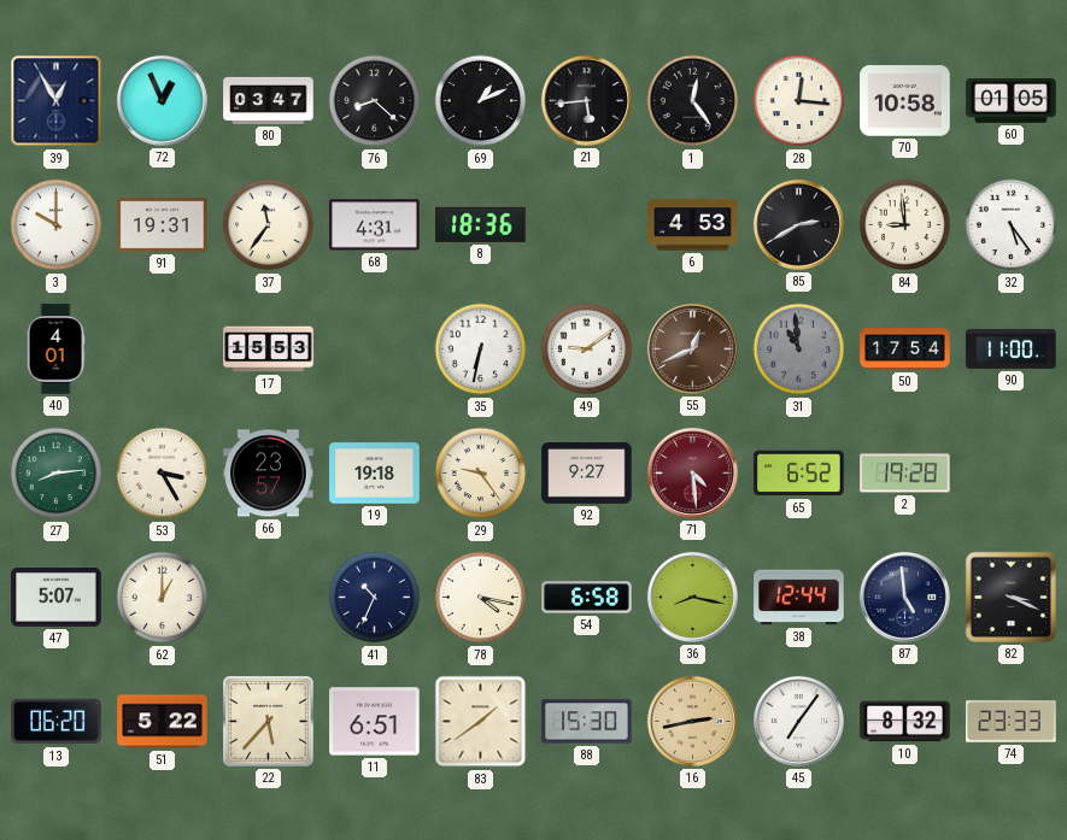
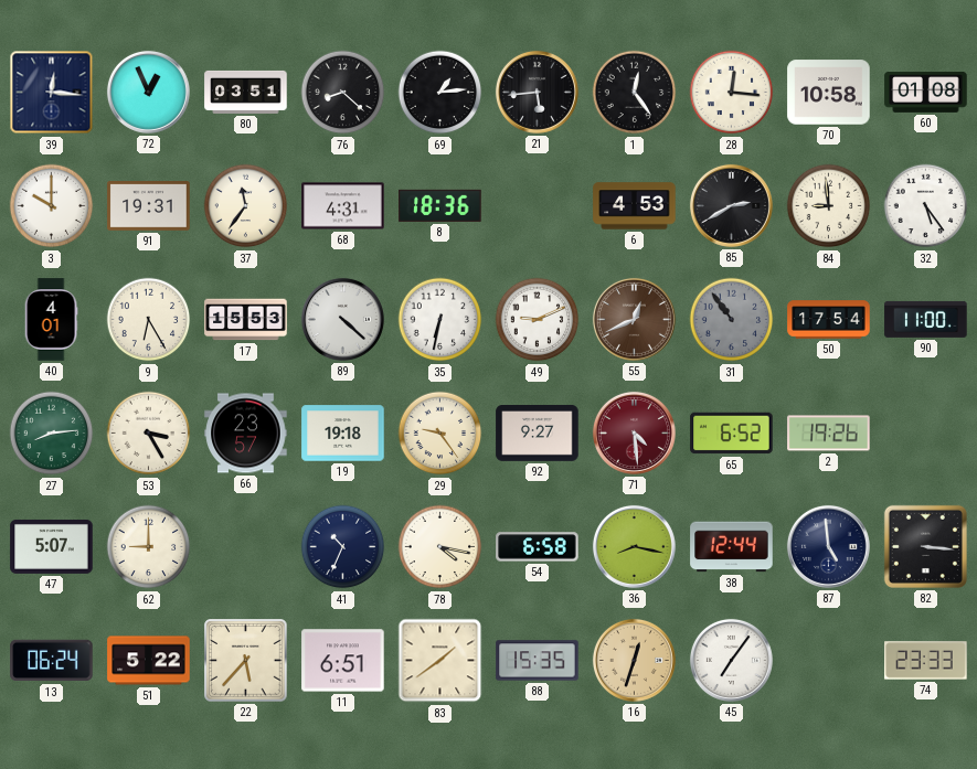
39: 12:55 -> 12:16 (52, 93)
80: 03:47 -> 03:51 (246, 92)
69: 1:11 -> 1:14 (440, 93)
60: 01:05 -> 01:08 (926, 93)
9: none -> 6:25 (149, 320)
89: none -> 4:22 (342, 319)
49: 9:09 -> 9:11 (538, 320)
31: 10:59 -> 10:54 (732, 320)
2: 19:28 -> 19:26 (829, 434)
62: 1:00 -> 9:00 (149, 547)
82: 3:19 -> 3:16 (925, 546)
13: 06:20 -> 06:24 (52, 661)
88: 15:30 -> 15:35 (538, 661)
16: 2:43 -> 12:33 (634, 660)
10: 8:32 -> none (905, 722)
